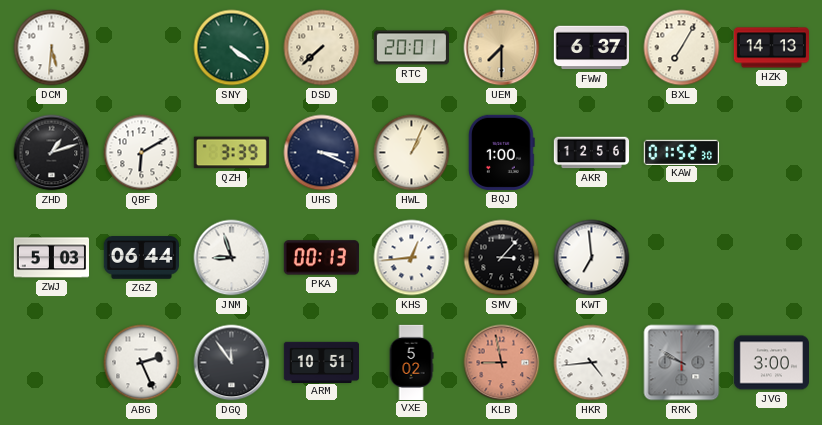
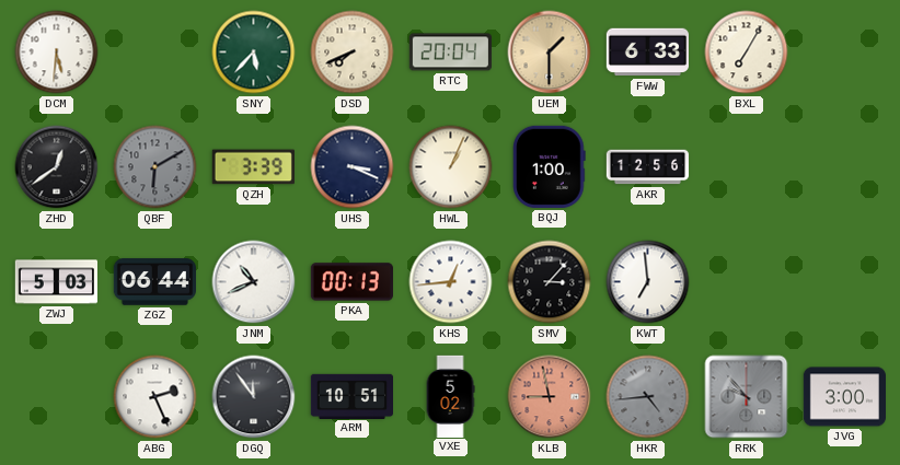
SNY: 4:21 -> 5:37 (254, 53)
DSD: 7:38 -> 7:41 (353, 53)
RTC: 20:01 -> 20:04 (450, 53)
UEM: 7:30 -> 1:30 (550, 53)
FWW: 6:37 -> 6:33 (647, 53)
HZK: 14:13 -> none (771, 48)
ZHD: 1:12 -> 12:39 (57, 167)
QBF dial: white -> grey (155, 167)
KAW: 01:52 -> none (681, 152)
JNM: 8:57 -> 10:41 (254, 282)
HKR dial: white -> grey (648, 397)
RRK: 9:50 -> 9:53 (747, 397)
